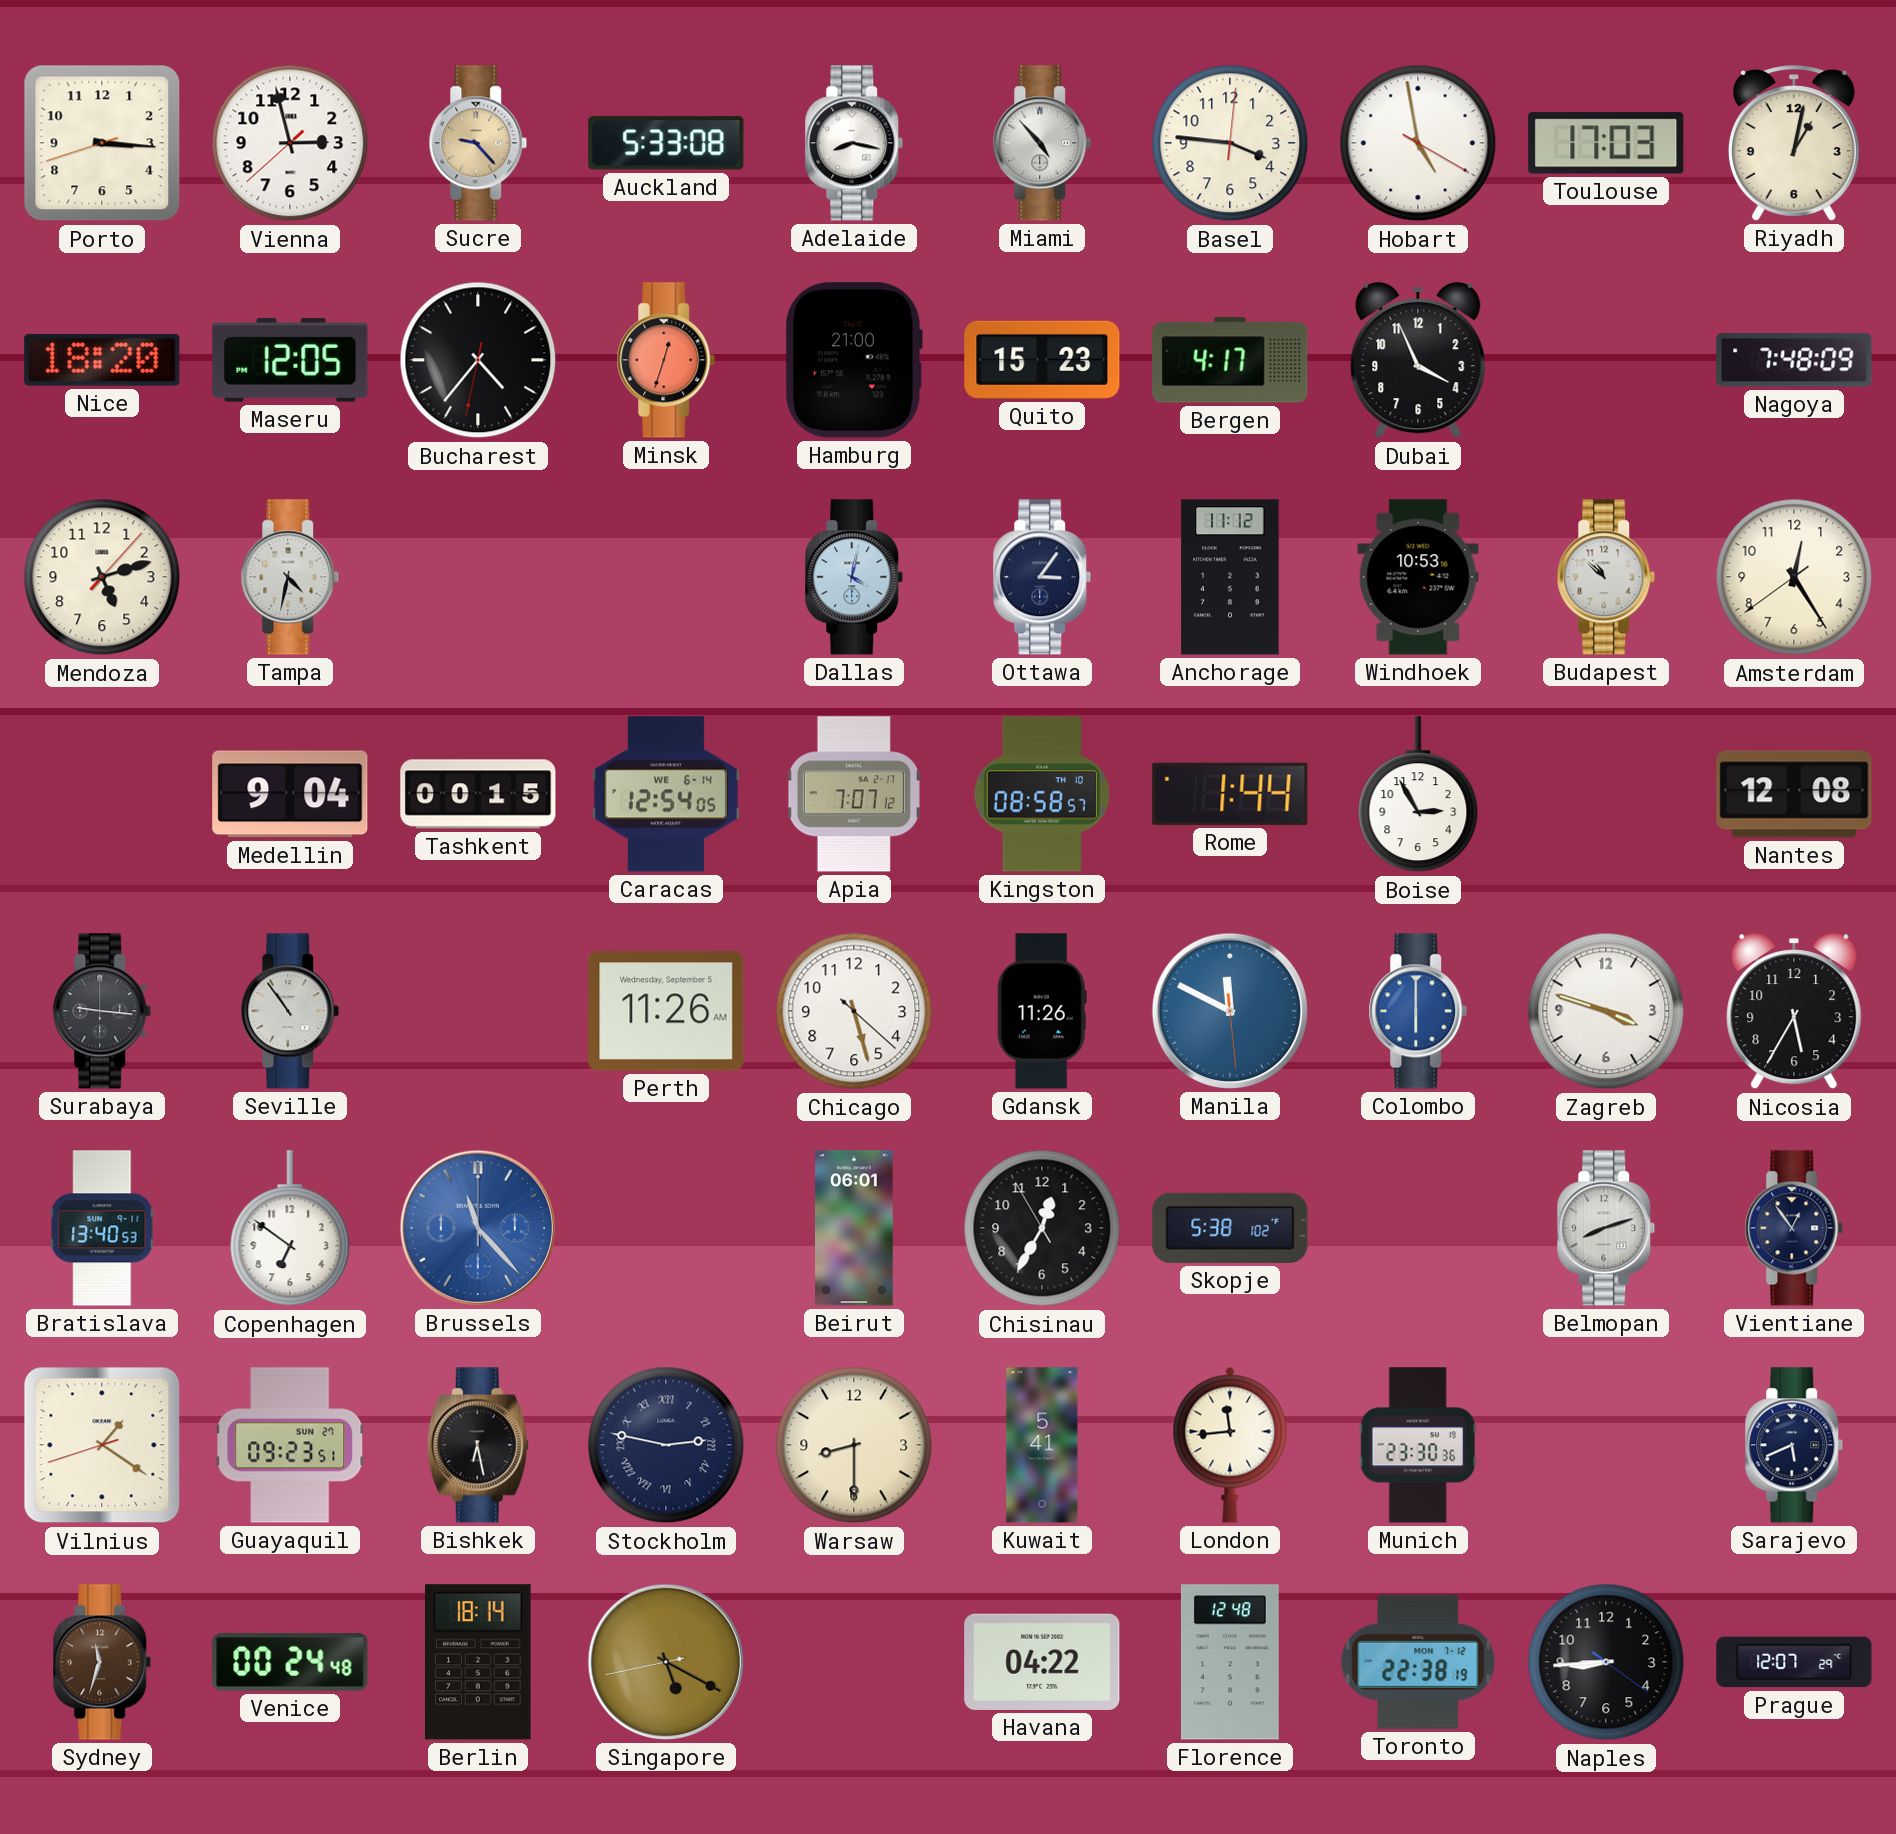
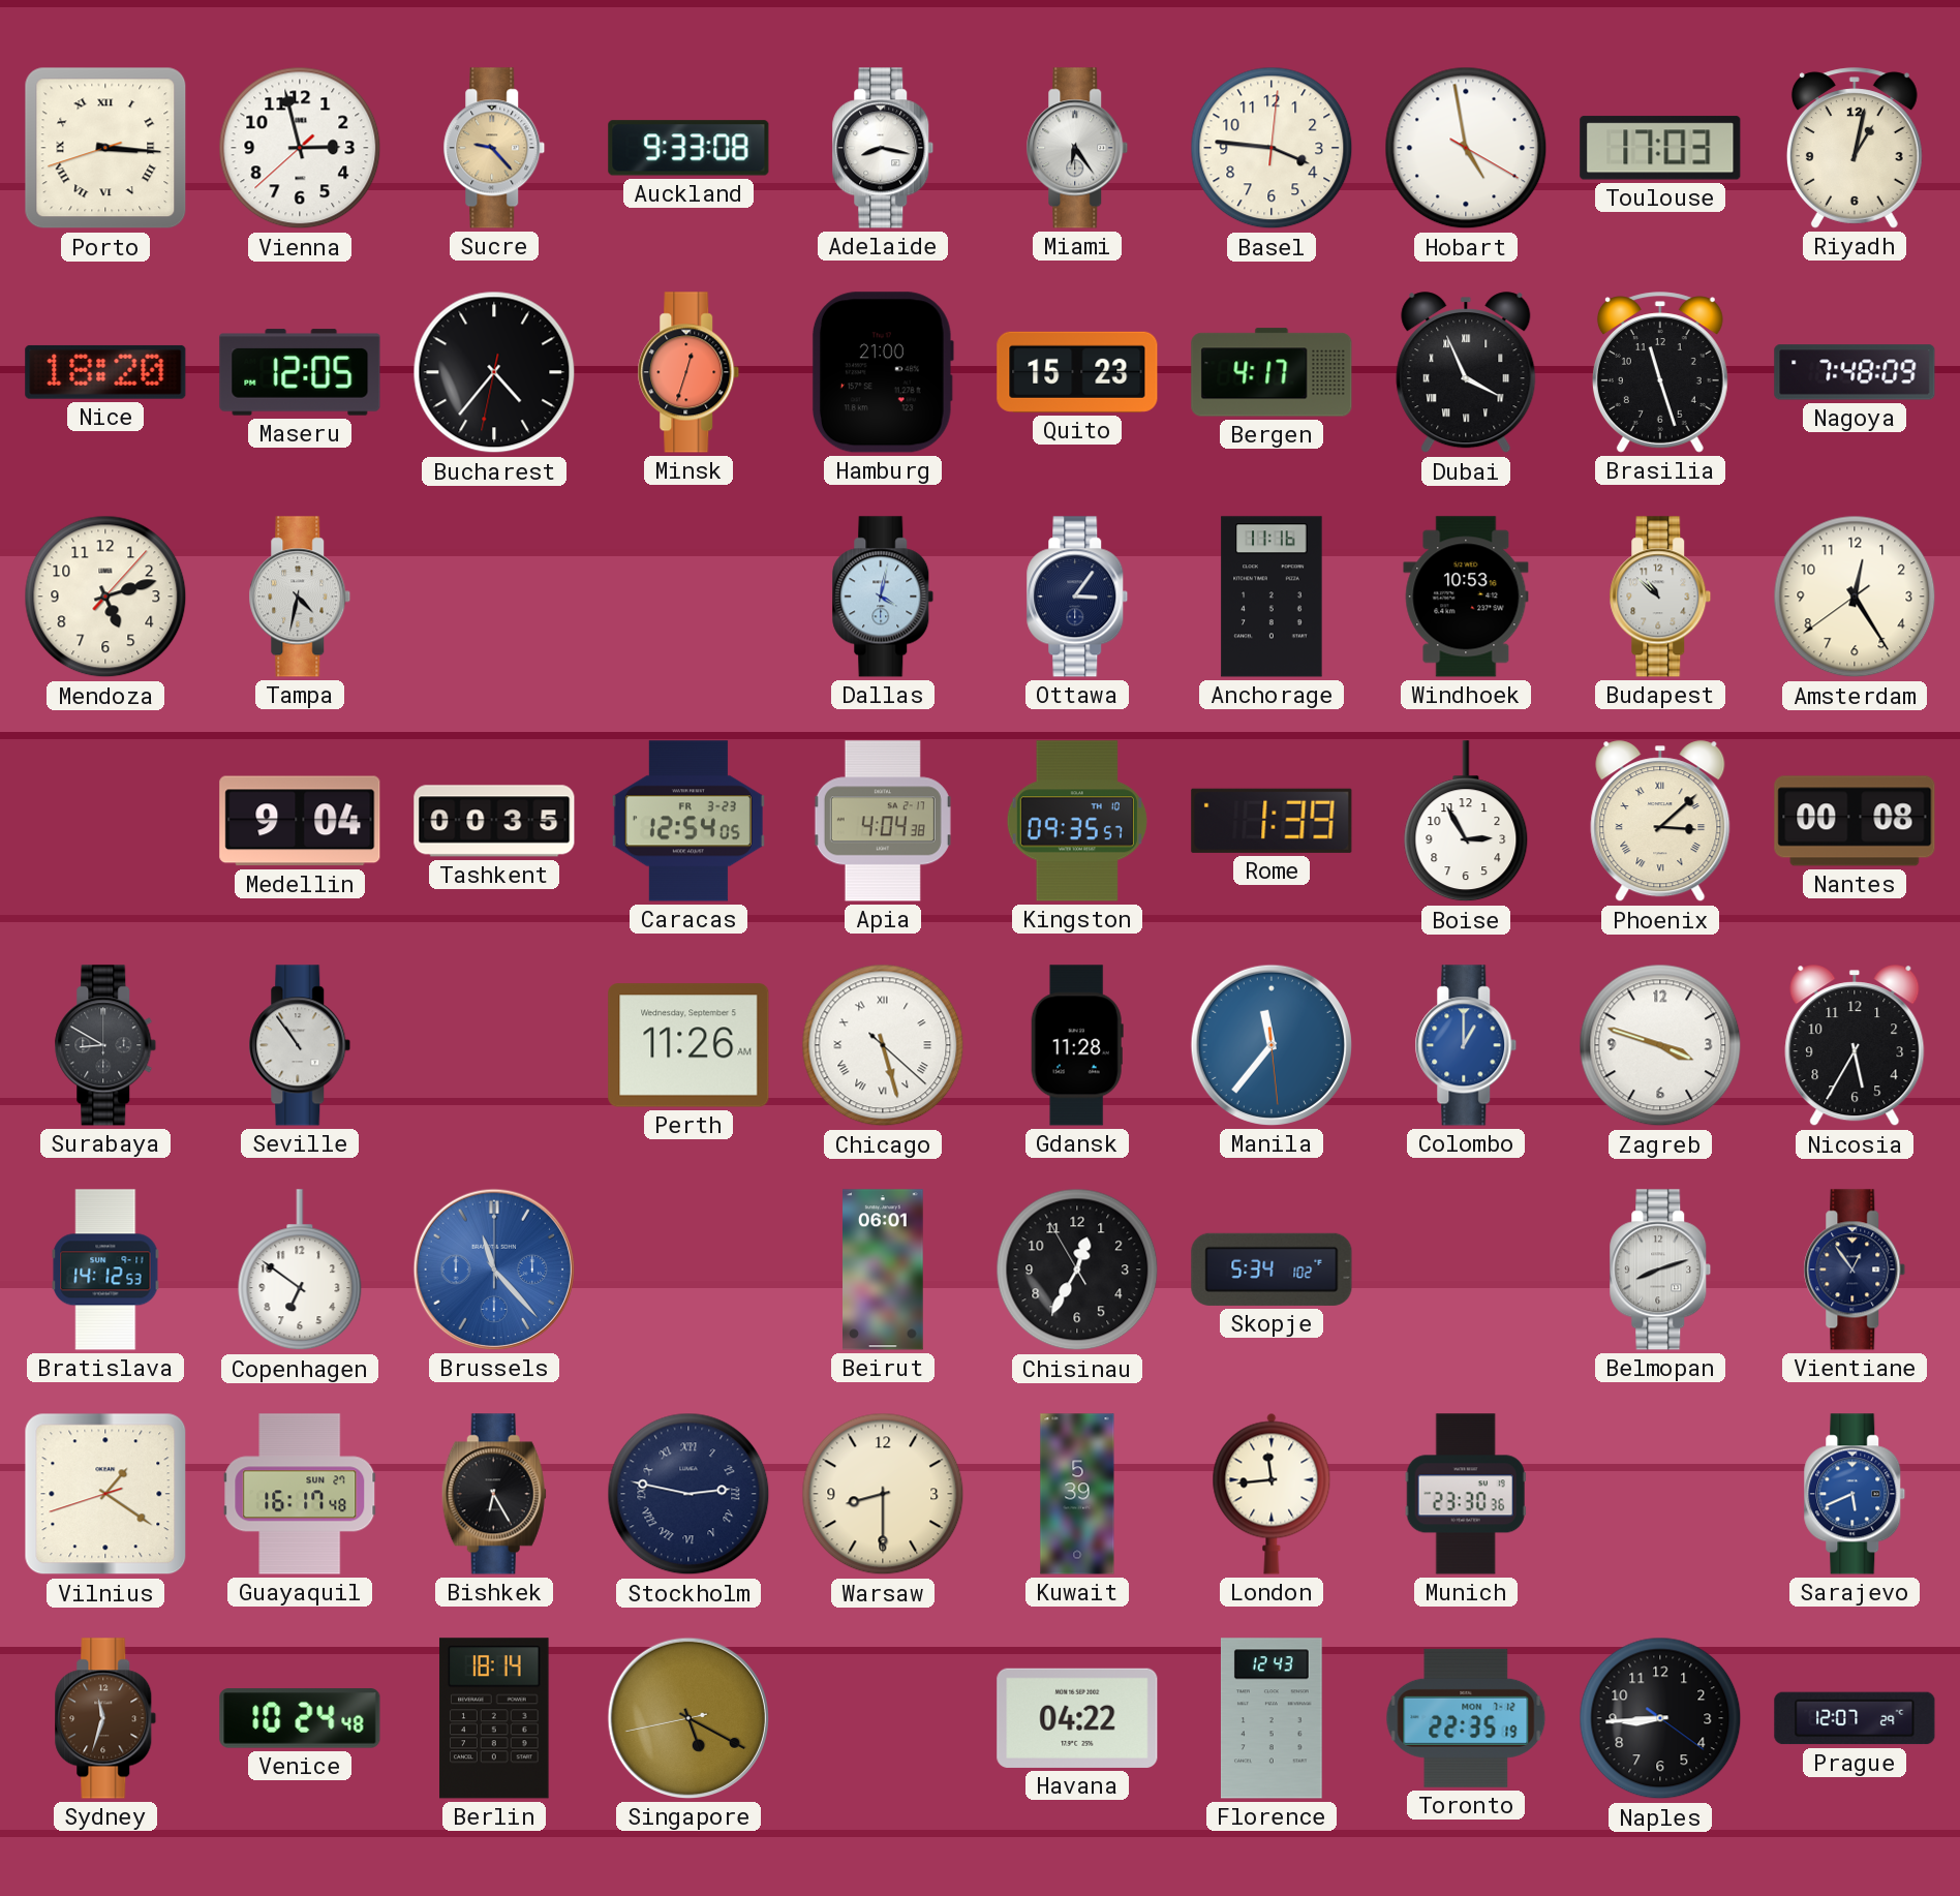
Porto numerals: Arabic -> Roman (105, 148)
Auckland: 5:33 -> 9:33 (688, 148)
Miami: 4:53 -> 6:24 (1077, 148)
Dubai numerals: Arabic -> Roman (1466, 373)
Brasilia: none -> 11:27 (1660, 372)
Anchorage: 11:12 -> 11:16 (1272, 597)
Tashkent: 00:15 -> 00:35 (494, 821)
Caracas date: WE 6-14 -> FR 3-23 (688, 821)
Apia: 7:07 -> 4:04 (883, 821)
Kingston: 08:58 -> 09:35 (1077, 821)
Rome: 1:44 -> 1:39 (1272, 821)
Phoenix: none -> 3:08 (1660, 822)
Nantes: 12:08 -> 00:08 (1855, 821)
Surabaya: 9:16 -> 8:50 (105, 1045)
Chicago numerals: Arabic -> Roman (883, 1045)
Gdansk: 11:26 -> 11:28 (1077, 1045)
Manila: 11:49 -> 11:36 (1272, 1045)
Colombo: 6:00 -> 1:00 (1466, 1045)
Bratislava: 13:40 -> 14:12 (105, 1270)
Skopje: 5:38 -> 5:34 (1272, 1270)
Guayaquil: 09:23 -> 16:17 (300, 1494)
Bishkek: 6:28 -> 6:25 (494, 1494)
Kuwait: 5:41 -> 5:39 (1077, 1494)
Sarajevo dial: navy -> blue (1855, 1494)
Venice: 00:24 -> 10:24 (300, 1718)
Florence: 12:48 -> 12:43 (1272, 1718)
Toronto: 22:38 -> 22:35 (1466, 1718)
